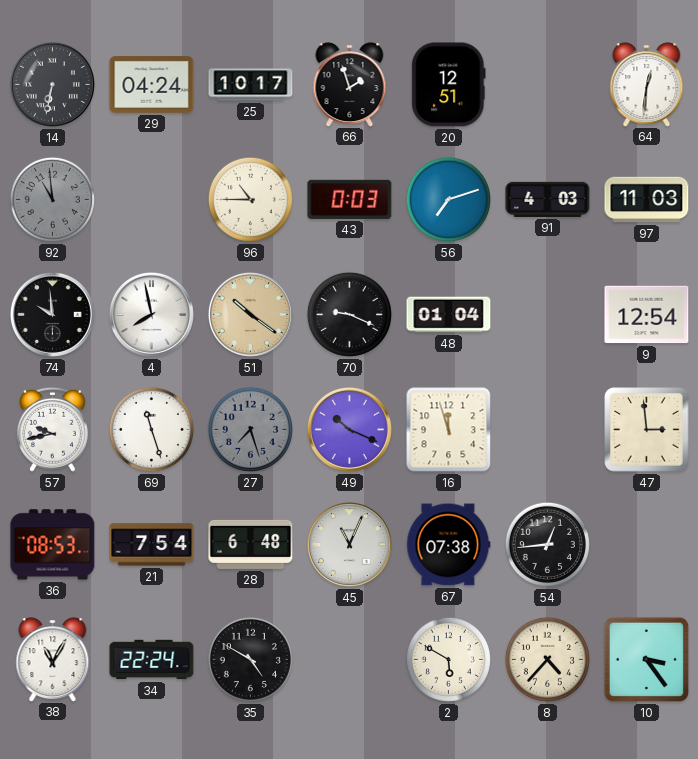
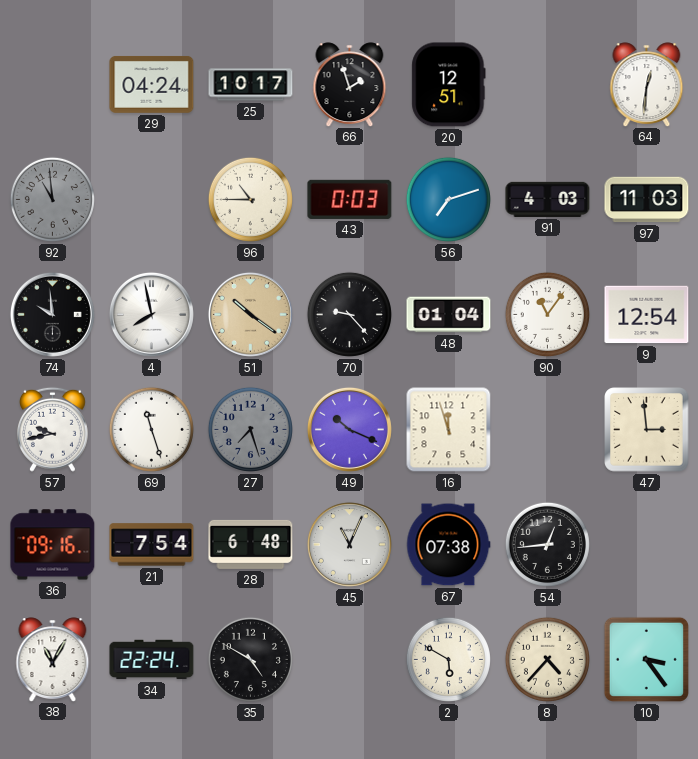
14: 6:32 -> none (52, 84)
70: 9:19 -> 9:23 (349, 314)
90: none -> 11:06 (547, 314)
36: 08:53 -> 09:16 (53, 545)
